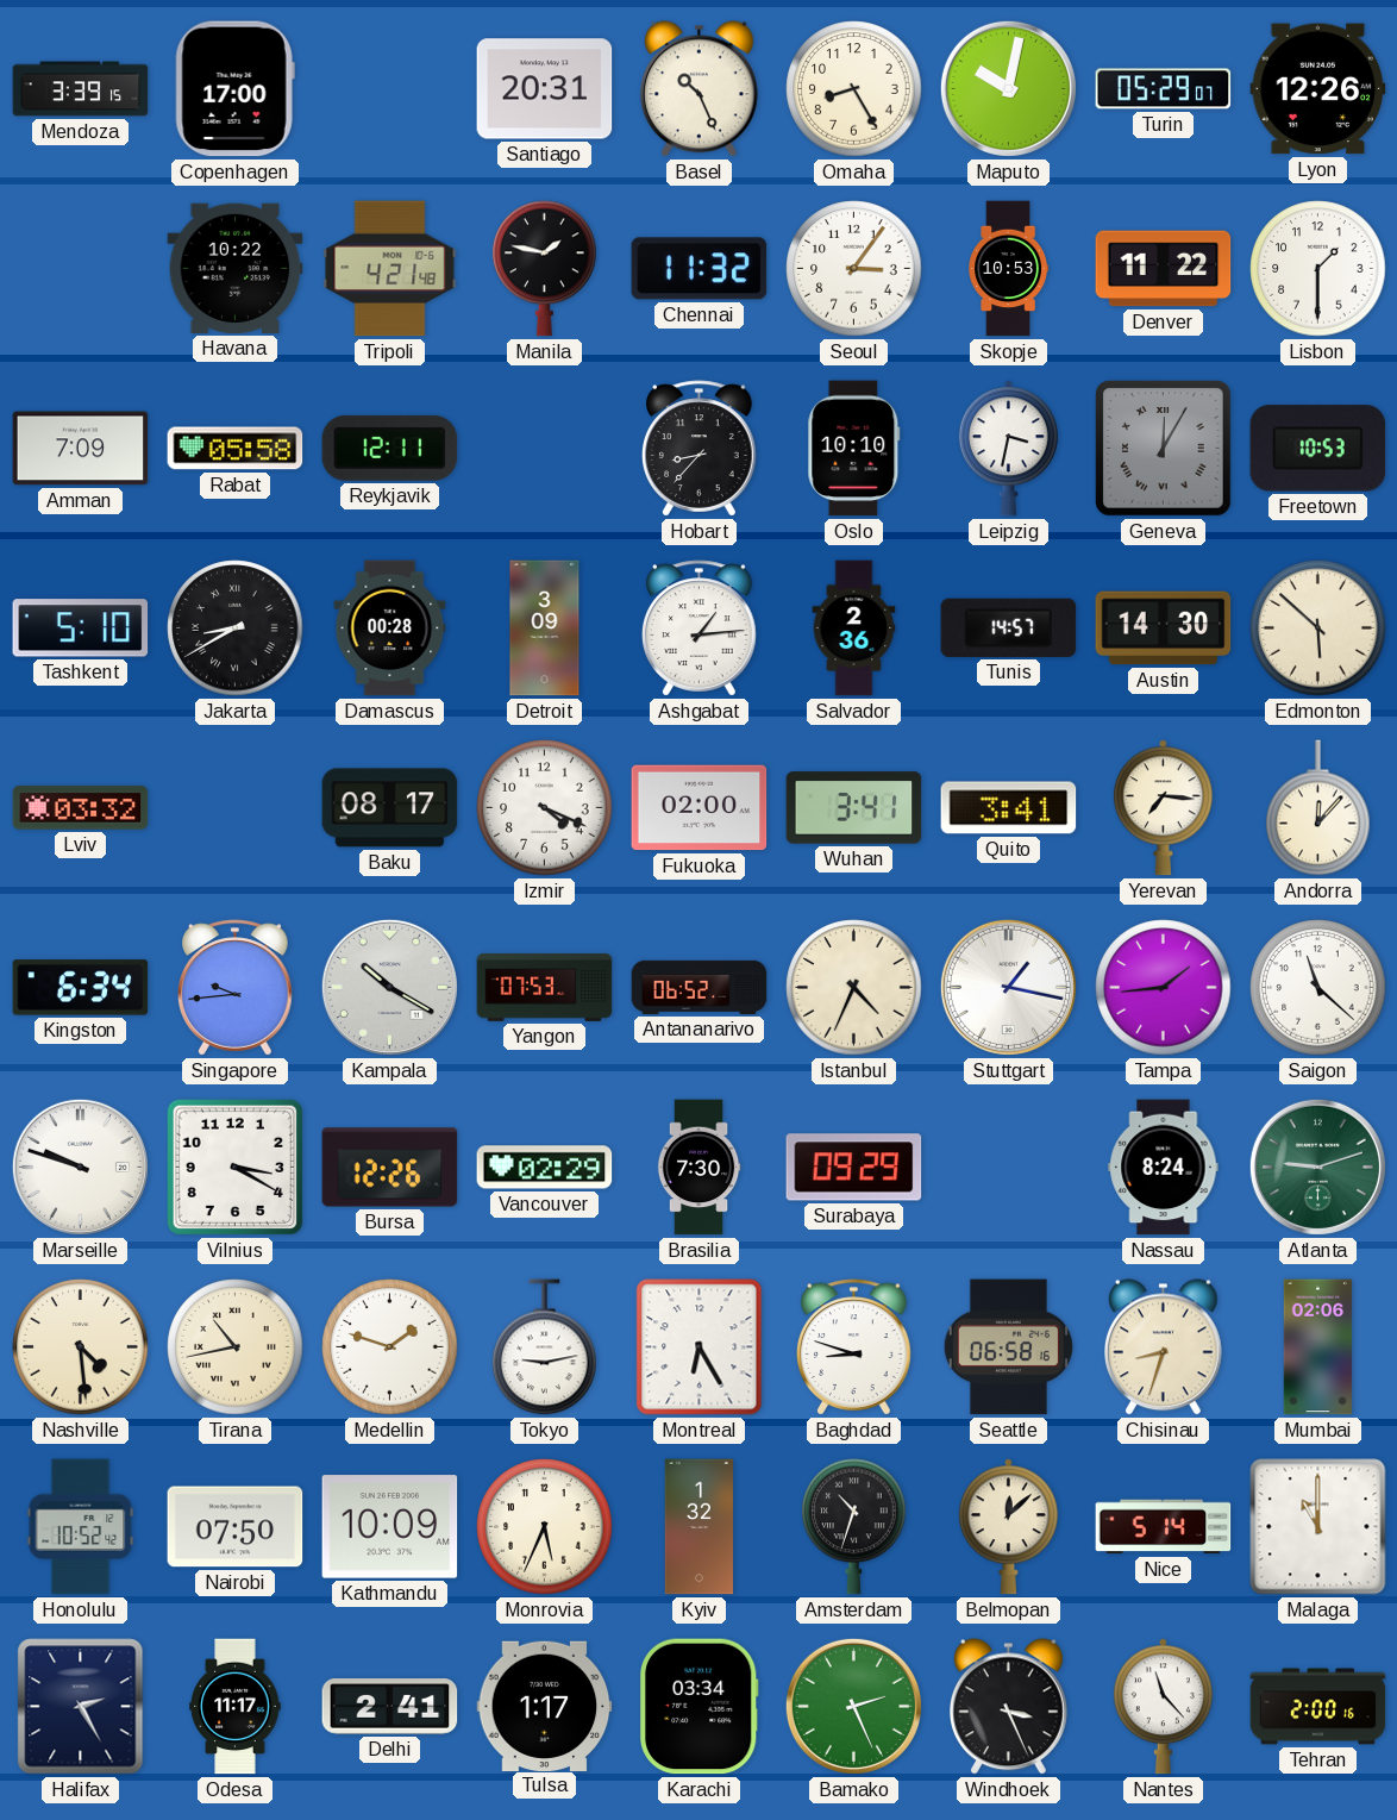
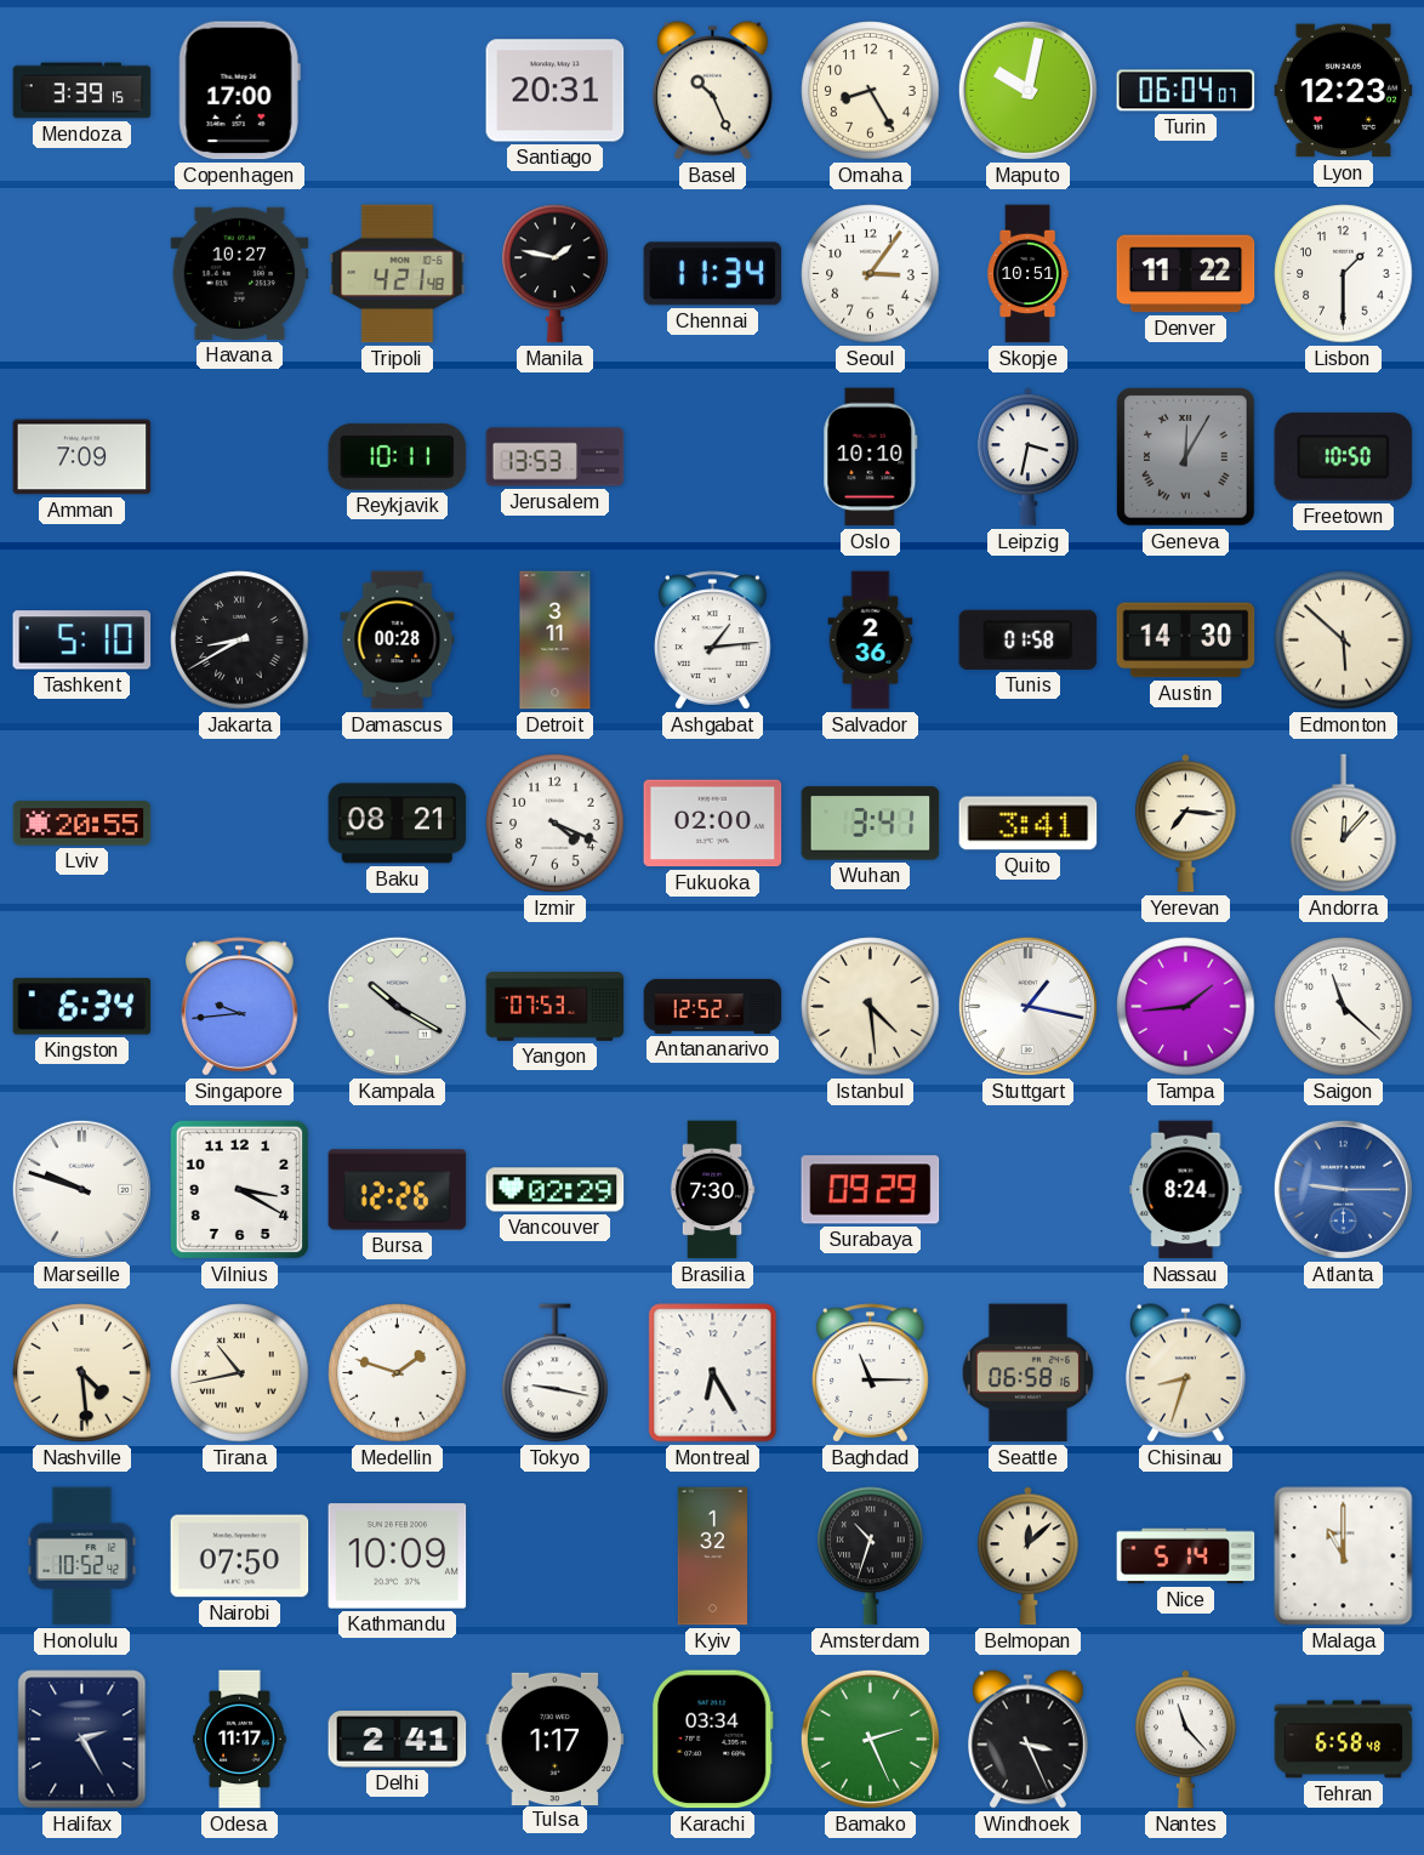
Turin: 05:29 -> 06:04 (1186, 91)
Lyon: 12:26 -> 12:23 (1344, 91)
Havana: 10:22 -> 10:27 (240, 273)
Chennai: 11:32 -> 11:34 (713, 274)
Skopje: 10:53 -> 10:51 (1027, 274)
Rabat: 05:58 -> none (236, 449)
Reykjavik: 12:11 -> 10:11 (398, 456)
Jerusalem: none -> 13:53 (556, 457)
Hobart: 8:37 -> none (700, 449)
Freetown: 10:53 -> 10:50 (1344, 457)
Detroit: 3:09 -> 3:11 (556, 641)
Tunis: 14:57 -> 01:58 (1029, 639)
Lviv: 03:32 -> 20:55 (82, 824)
Baku: 08:17 -> 08:21 (398, 824)
Antananarivo: 06:52 -> 12:52 (713, 1006)
Istanbul: 4:34 -> 4:29 (871, 1007)
Atlanta: 9:12 -> 9:15 (1343, 1189)
Atlanta dial: green -> blue (1343, 1189)
Tokyo: 9:13 -> 9:17 (556, 1373)
Baghdad: 8:48 -> 11:15 (871, 1373)
Mumbai: 02:06 -> none (1318, 1347)
Monrovia: 5:34 -> none (545, 1527)
Tehran: 2:00 -> 6:58 (1344, 1740)
